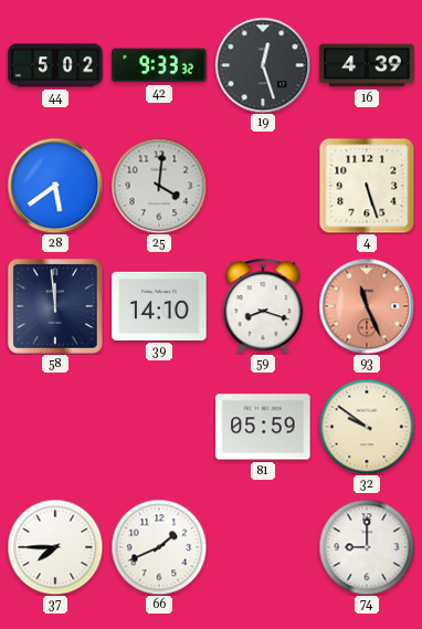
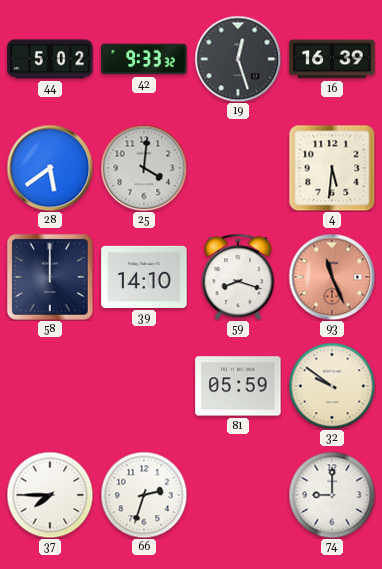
16: 4:39 -> 16:39 (332, 59)
4: 5:27 -> 5:31 (332, 168)
58: 11:59 -> 12:00 (50, 277)
66: 1:41 -> 2:33 (144, 495)
